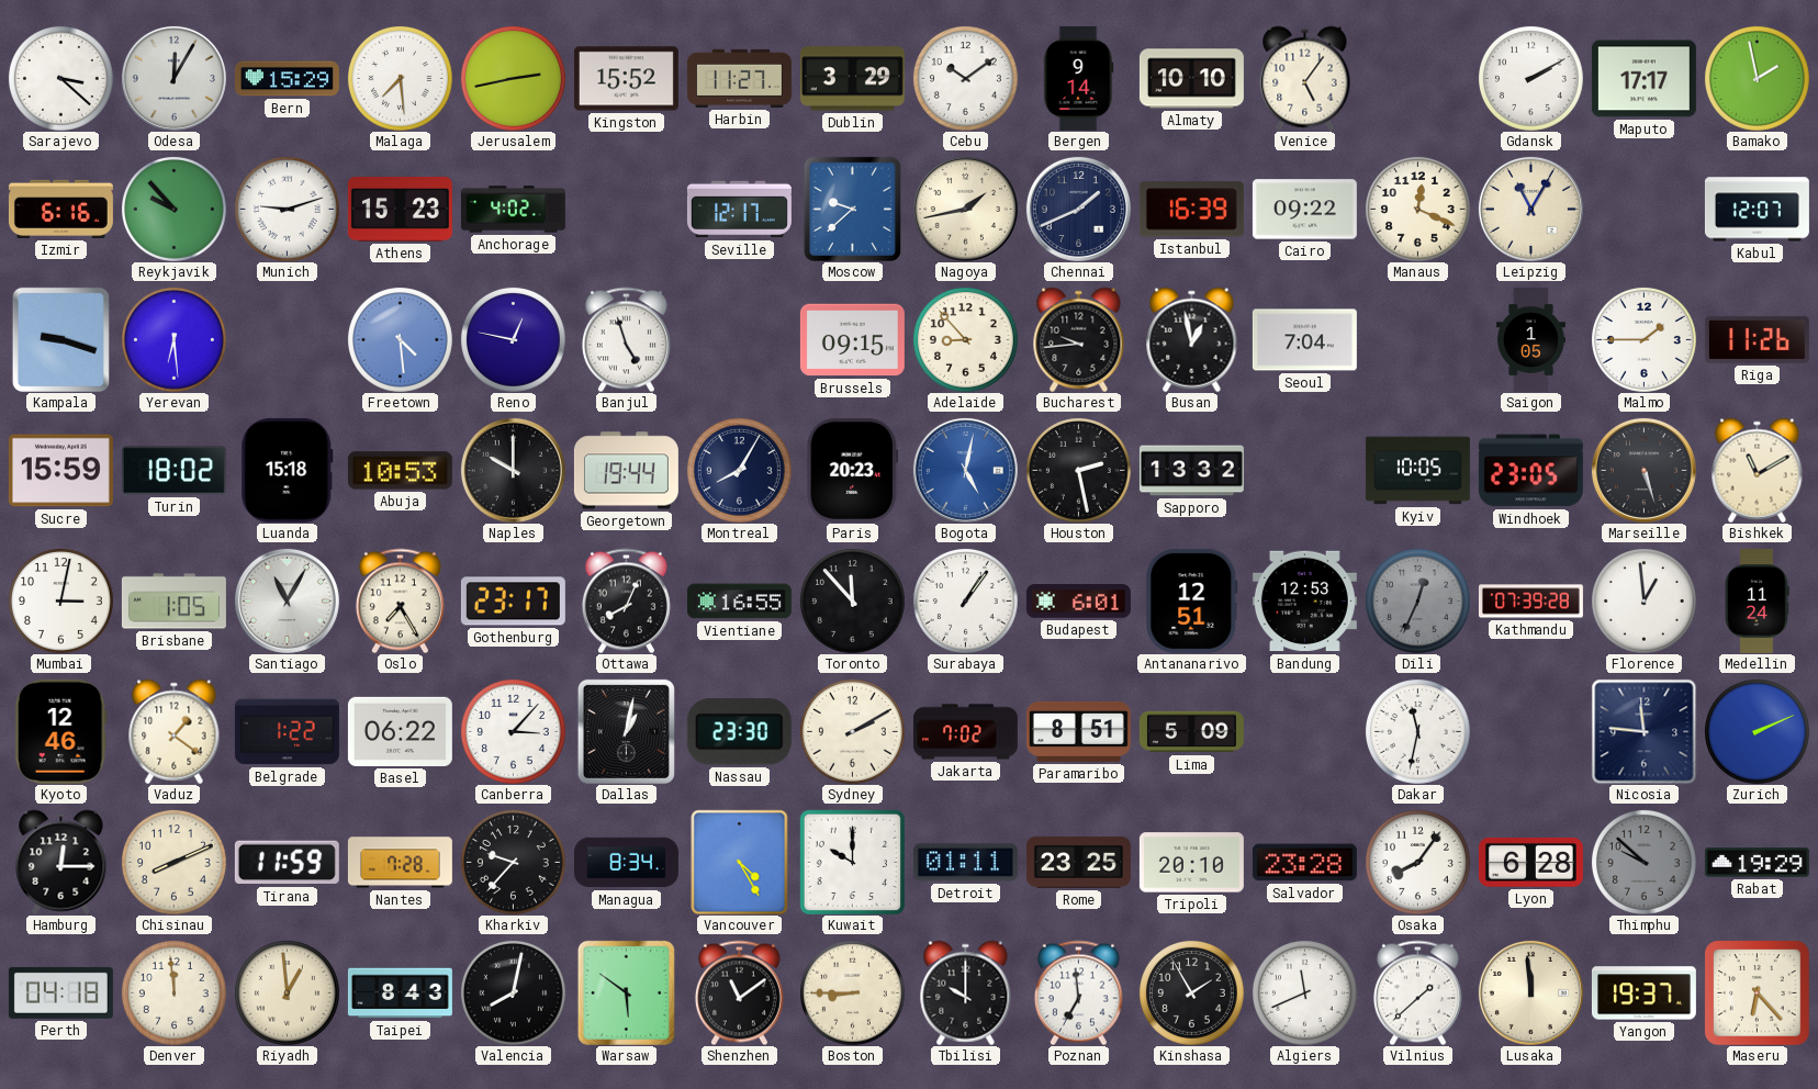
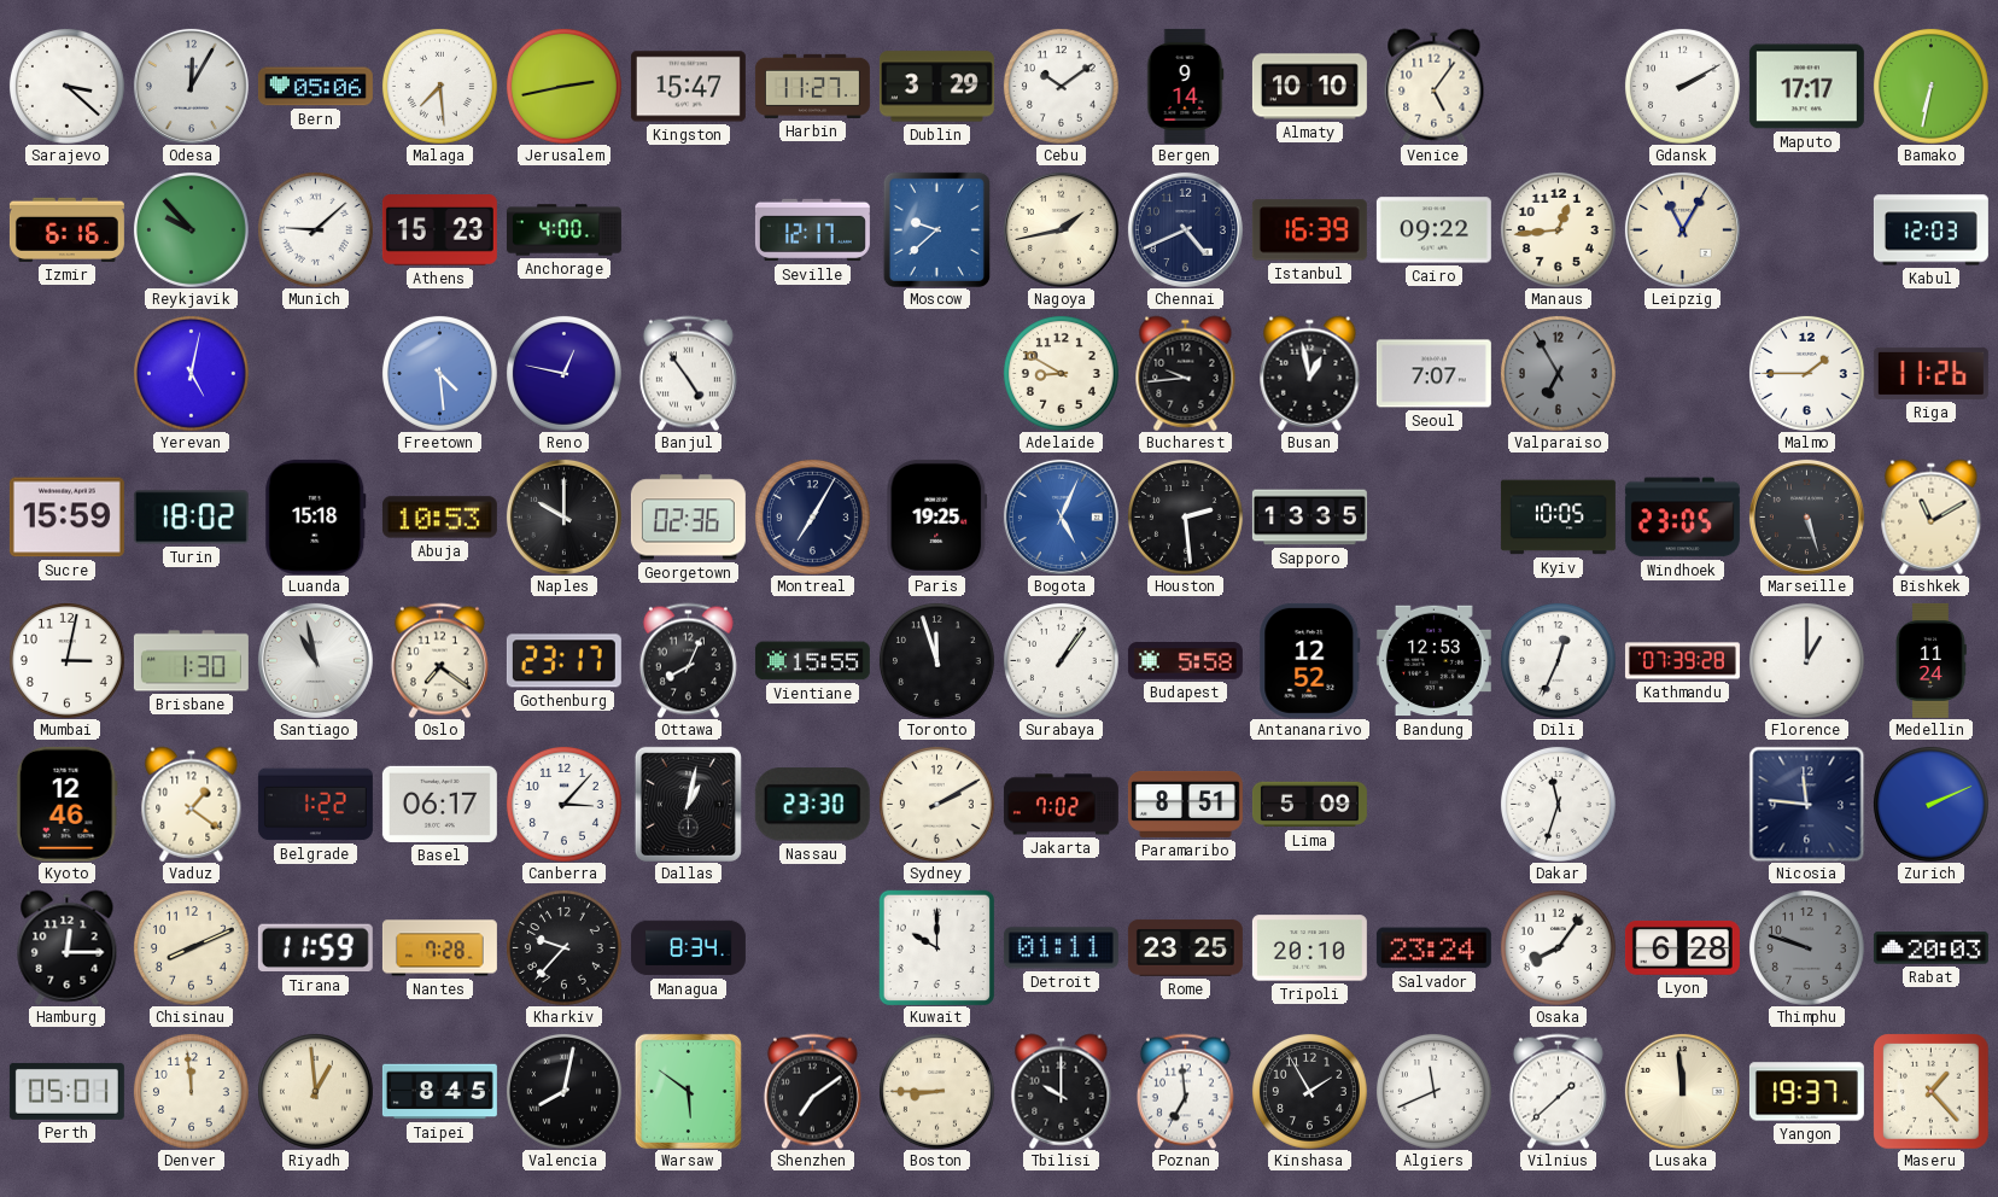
Bern: 15:29 -> 05:06 (315, 87)
Kingston: 15:52 -> 15:47 (688, 87)
Bamako: 1:58 -> 6:32 (1930, 86)
Munich: 9:12 -> 9:08 (315, 229)
Anchorage: 4:02 -> 4:00 (563, 230)
Chennai: 1:41 -> 4:41 (1185, 229)
Manaus: 12:19 -> 12:44 (1558, 229)
Kabul: 12:07 -> 12:03 (1930, 230)
Kampala: 9:18 -> none (60, 339)
Yerevan: 6:29 -> 5:02 (191, 373)
Banjul: 4:57 -> 4:54 (688, 373)
Brussels: 09:15 -> none (852, 340)
Adelaide: 8:53 -> 8:50 (1061, 373)
Seoul: 7:04 -> 7:07 (1433, 374)
Valparaiso: none -> 6:55 (1558, 373)
Saigon: 1:05 -> none (1530, 339)
Georgetown: 19:44 -> 02:36 (688, 518)
Montreal: 8:05 -> 7:05 (812, 516)
Paris: 20:23 -> 19:25 (937, 516)
Bogota: 5:02 -> 5:04 (1061, 516)
Houston: 2:28 -> 2:29 (1185, 516)
Sapporo: 13:32 -> 13:35 (1309, 518)
Brisbane: 1:05 -> 1:30 (191, 661)
Santiago: 11:05 -> 10:58 (315, 660)
Oslo: 7:25 -> 7:21 (439, 660)
Vientiane: 16:55 -> 15:55 (812, 661)
Toronto: 11:53 -> 11:57 (936, 660)
Budapest: 6:01 -> 5:58 (1185, 661)
Antananarivo: 12:51 -> 12:52 (1310, 660)
Dili dial: grey -> white (1558, 660)
Florence: 12:59 -> 1:00 (1806, 660)
Basel: 06:22 -> 06:17 (439, 804)
Dakar: 11:32 -> 11:33 (1558, 804)
Vancouver: 4:25 -> none (740, 862)
Salvador: 23:28 -> 23:24 (1433, 948)
Thimphu: 9:52 -> 9:48 (1806, 947)
Rabat: 19:29 -> 20:03 (1930, 948)
Perth: 04:18 -> 05:01 (66, 1091)
Taipei: 8:43 -> 8:45 (439, 1092)
Shenzhen: 11:09 -> 7:09 (812, 1091)
Maseru: 6:23 -> 1:23 (1930, 1091)
